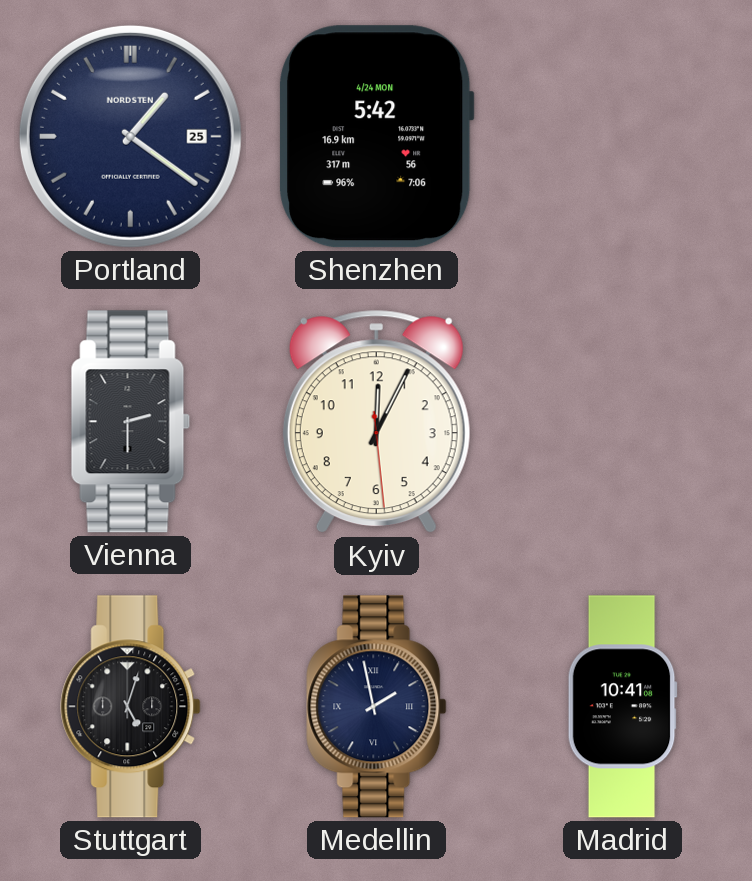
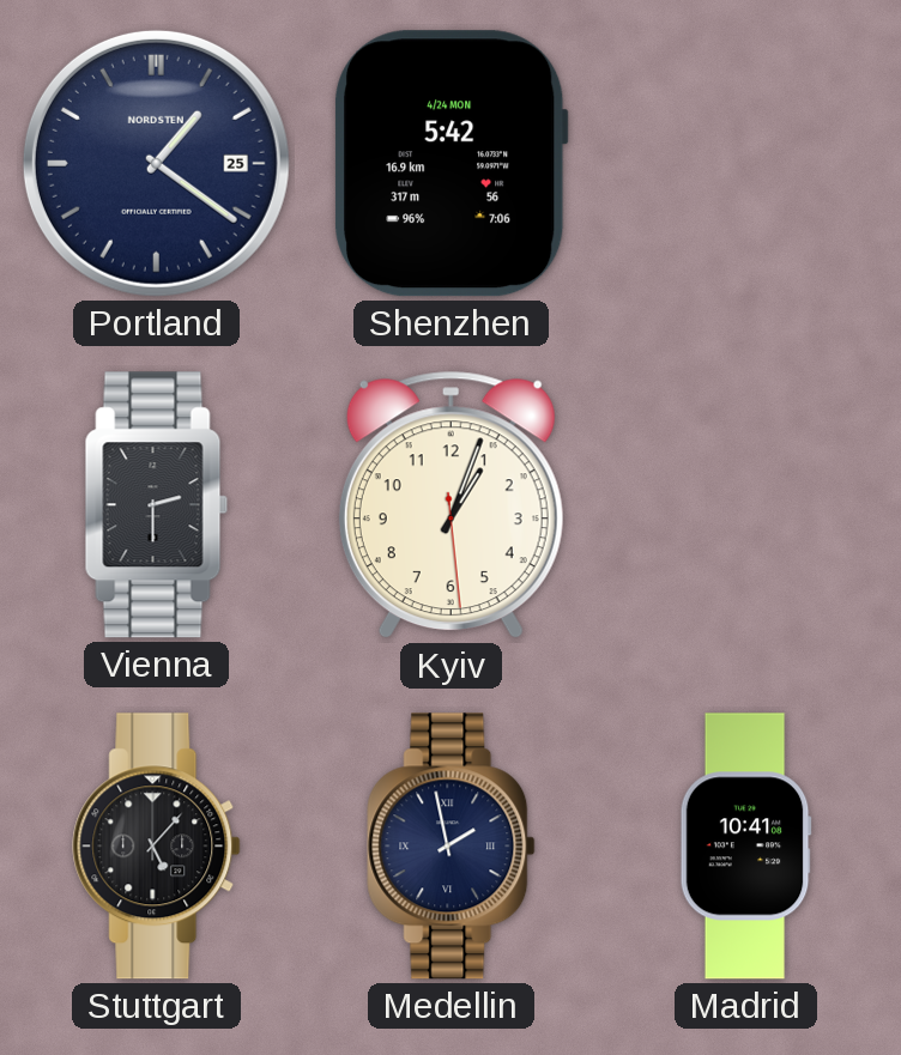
Kyiv: 12:04 -> 1:03 (450, 505)
Stuttgart: 5:03 -> 5:07 (157, 847)
